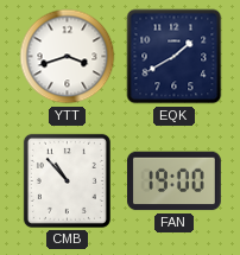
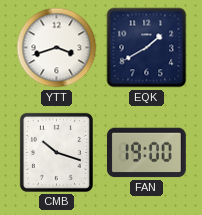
CMB: 10:53 -> 10:18 (56, 152)
